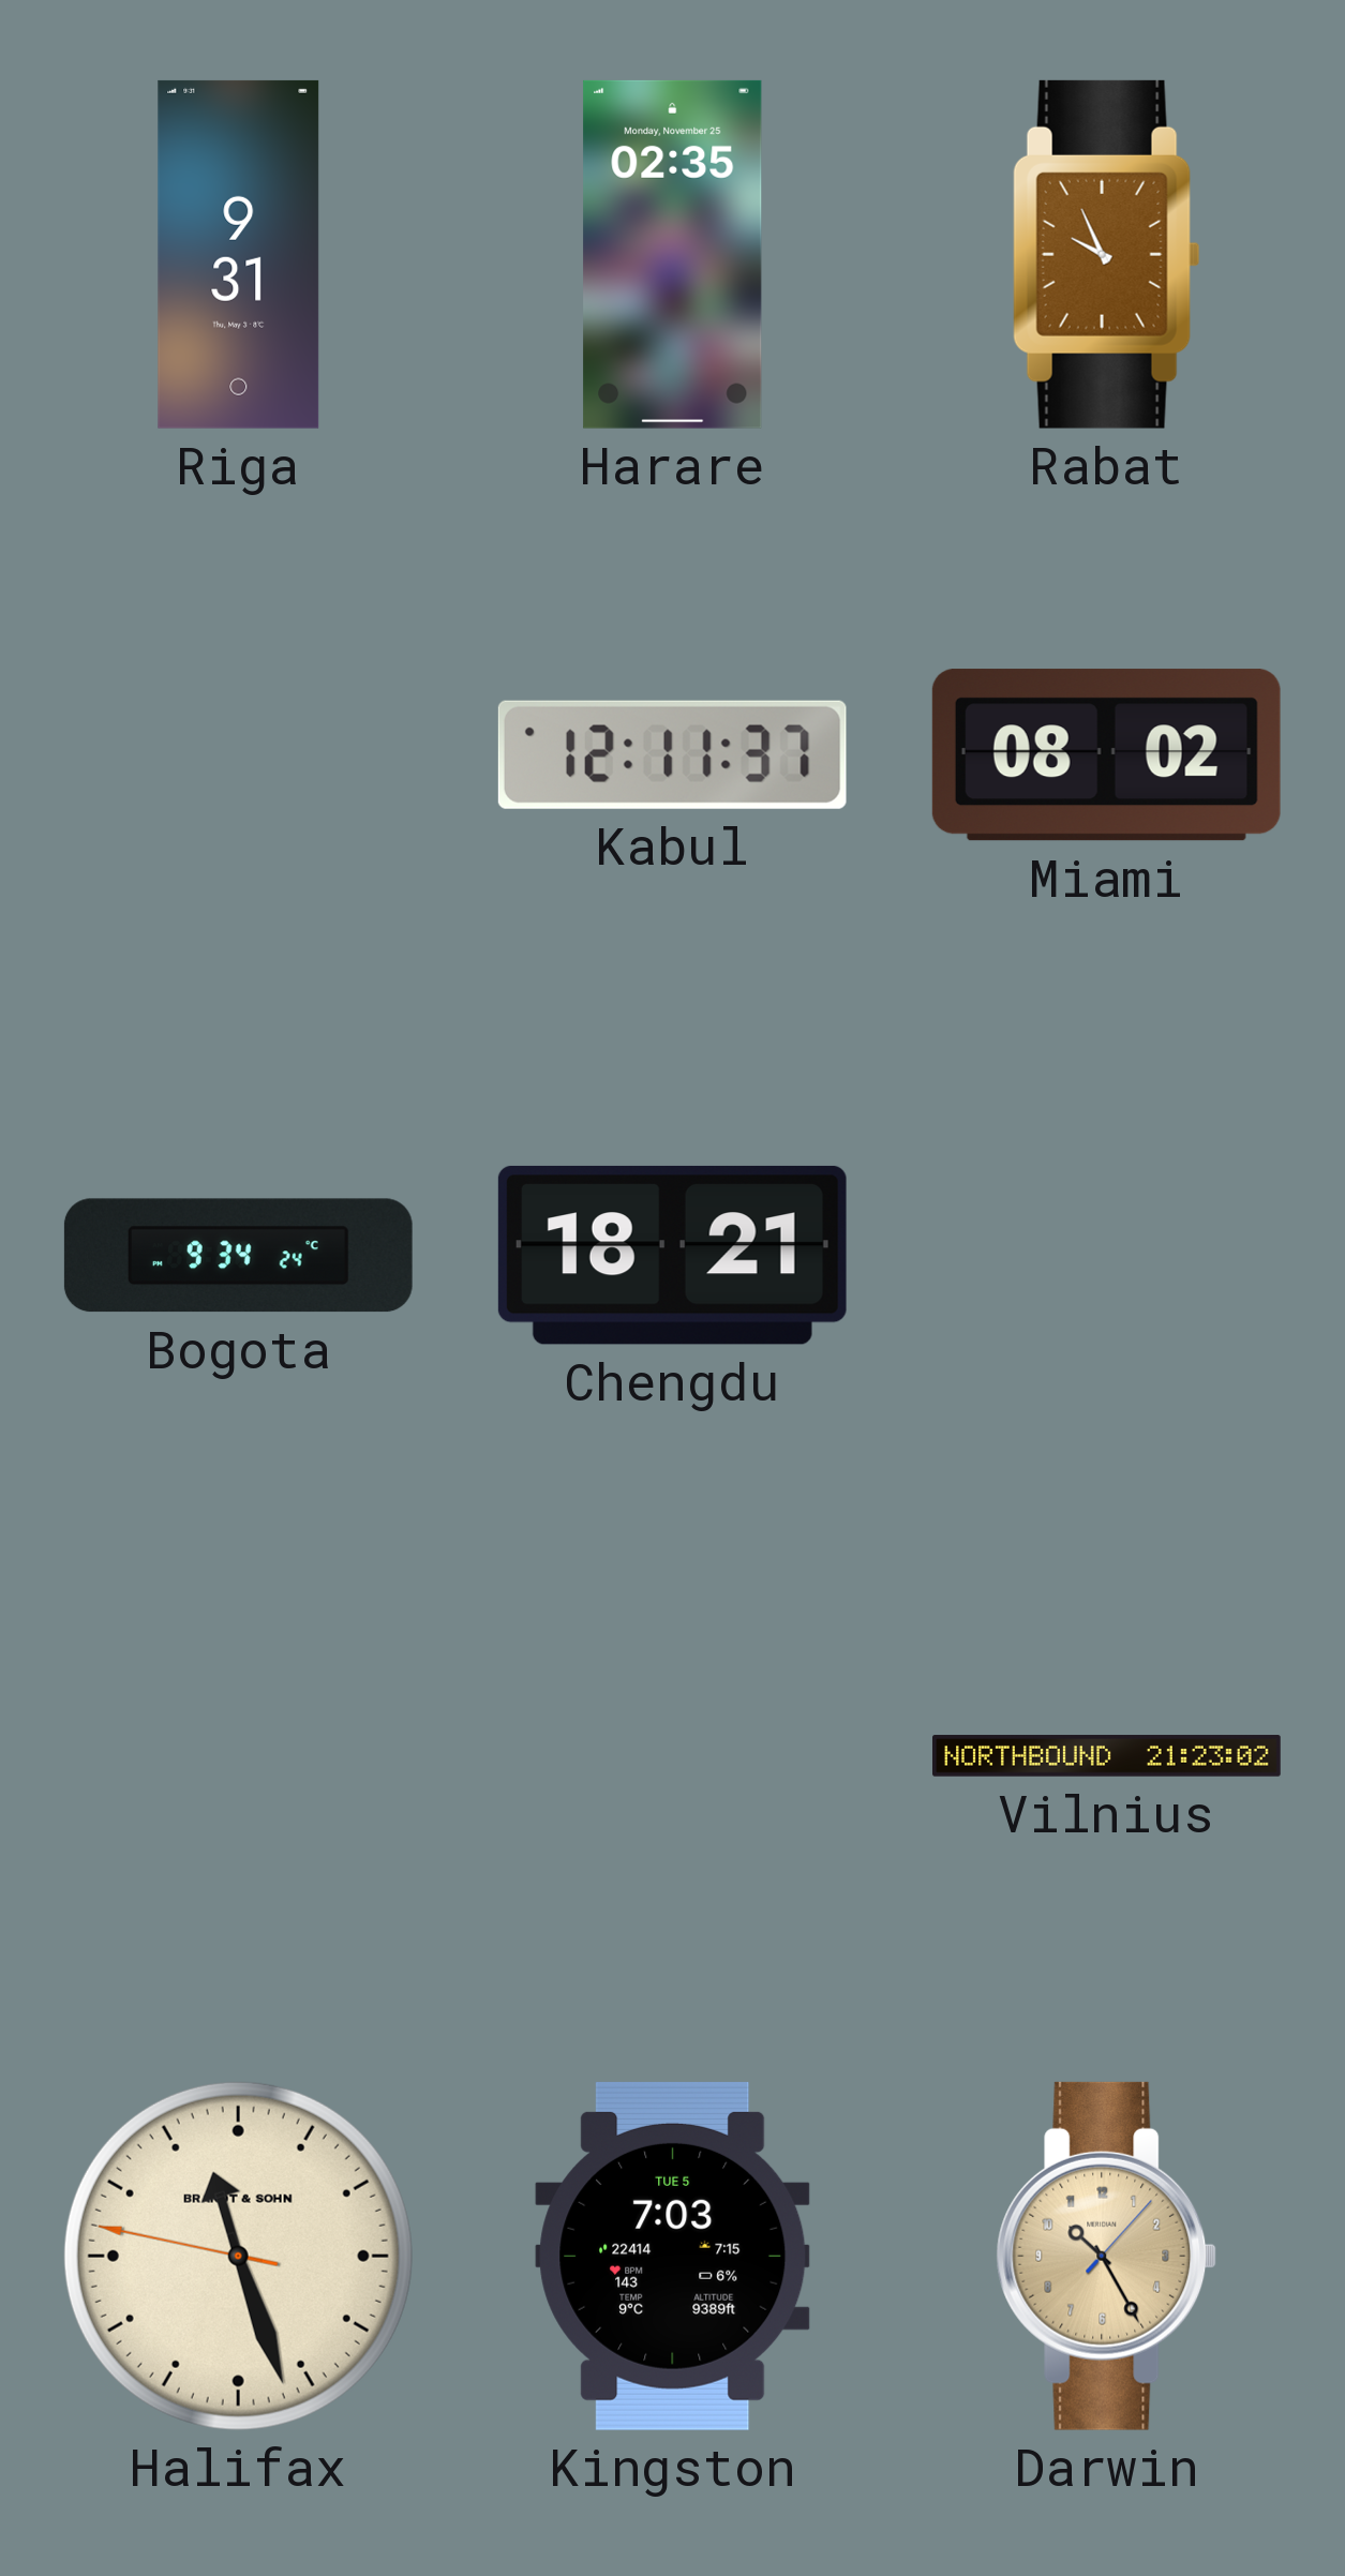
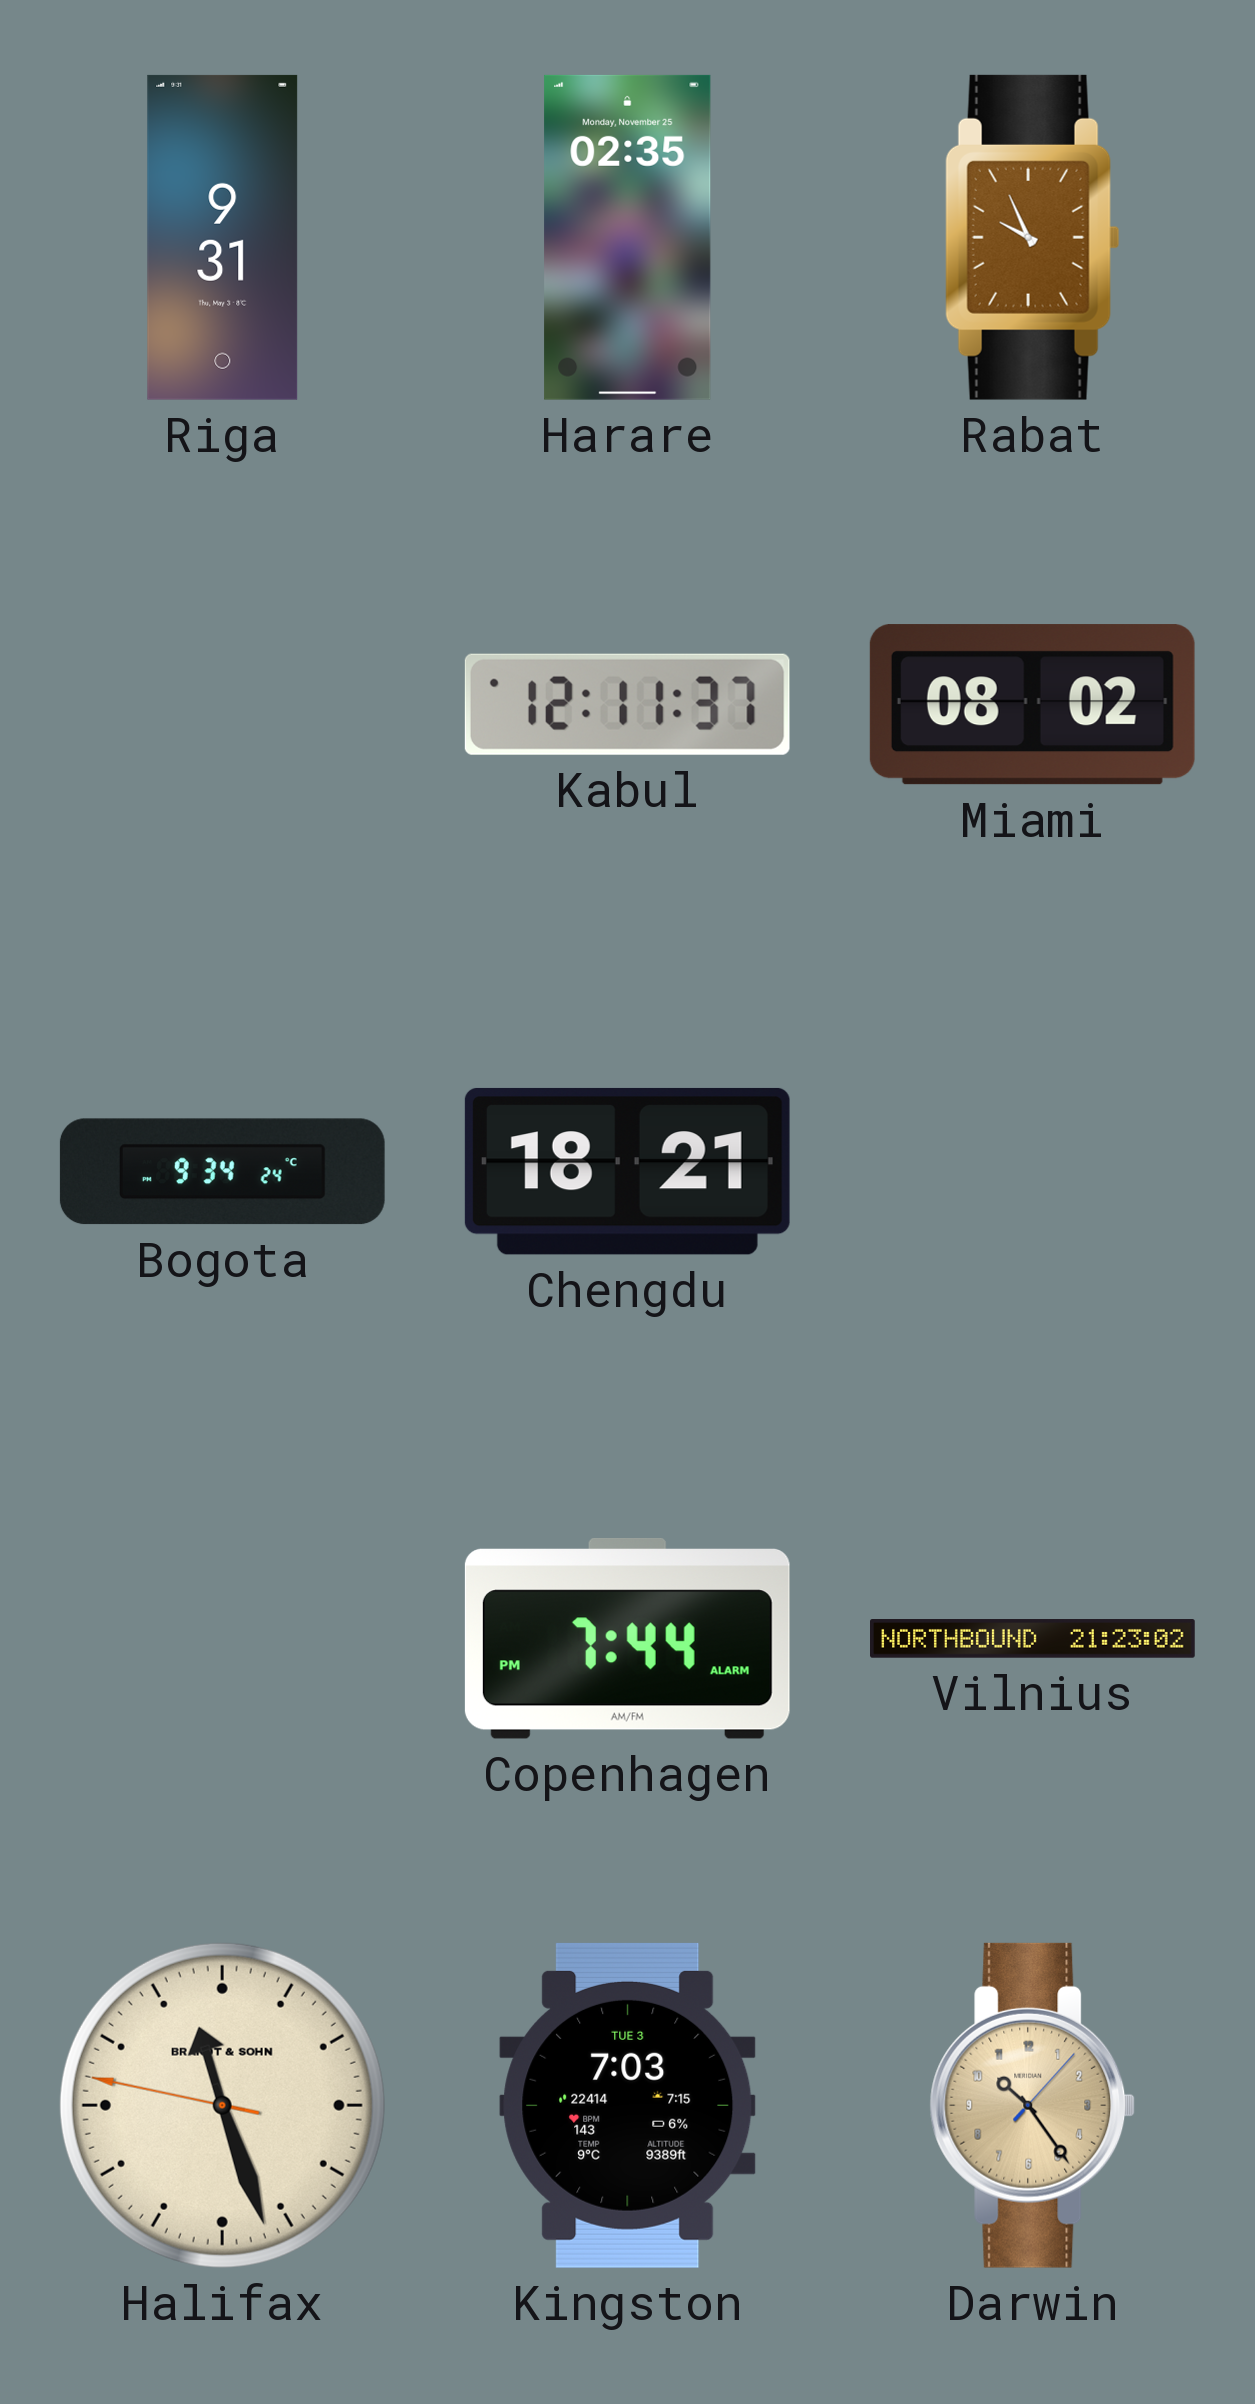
Copenhagen: none -> 7:44 (627, 1638)
Kingston date: TUE 5 -> TUE 3 (628, 2105)
Darwin: 10:25 -> 10:24 (1033, 2105)
